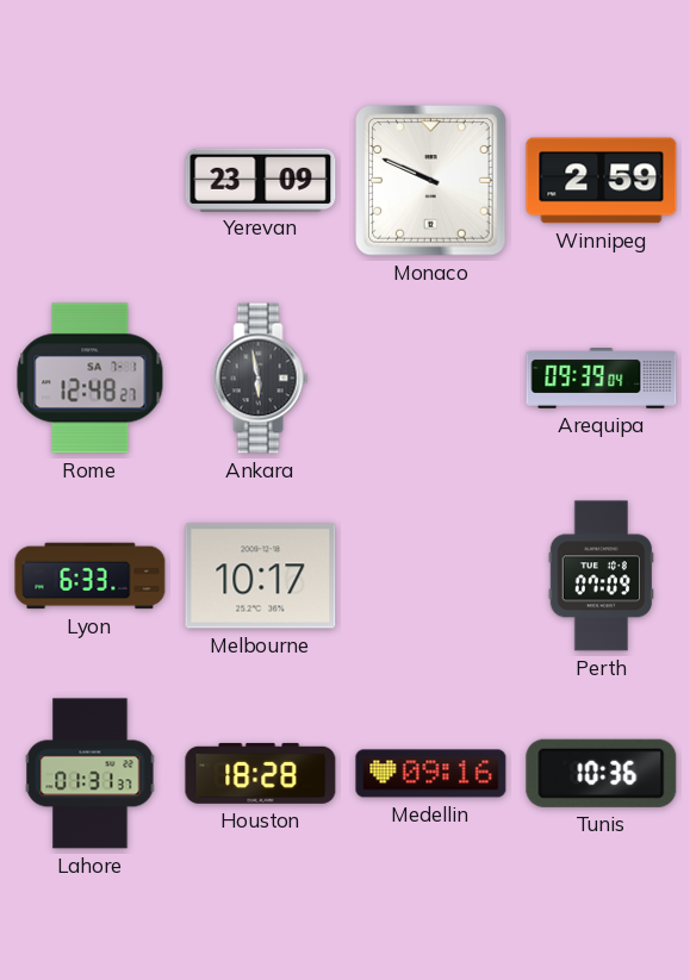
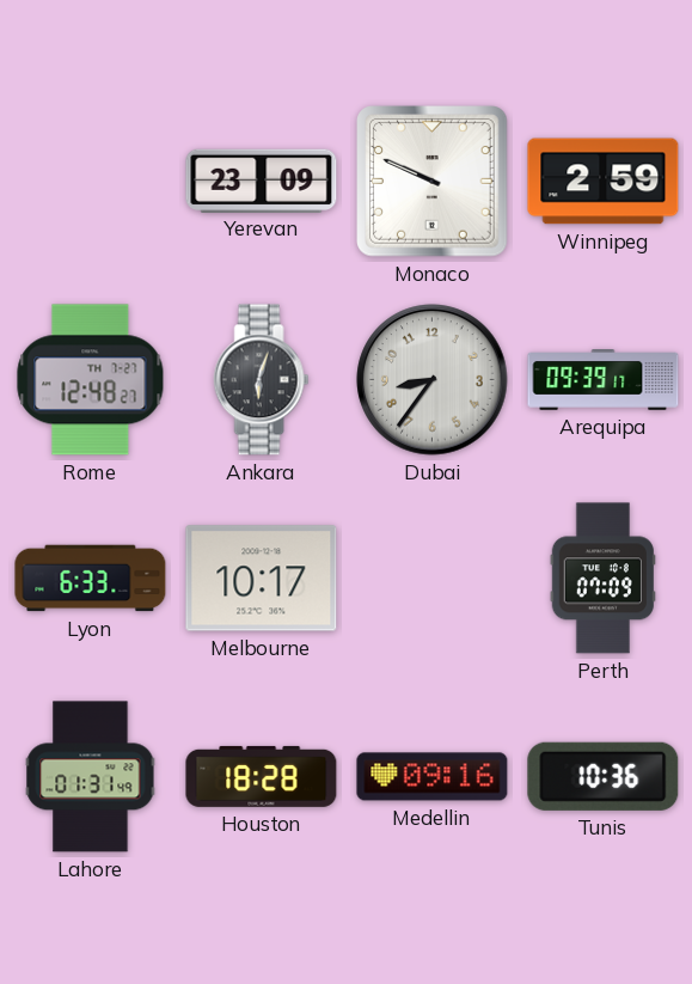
Rome date: SA 7-1 -> TH 7-27 (91, 380)
Ankara: 5:58 -> 6:03 (262, 380)
Dubai: none -> 8:36 (433, 380)
Arequipa: 09:39:04 -> 09:39:17 (604, 380)
Lahore: 01:31:37 -> 01:31:49 (91, 777)
